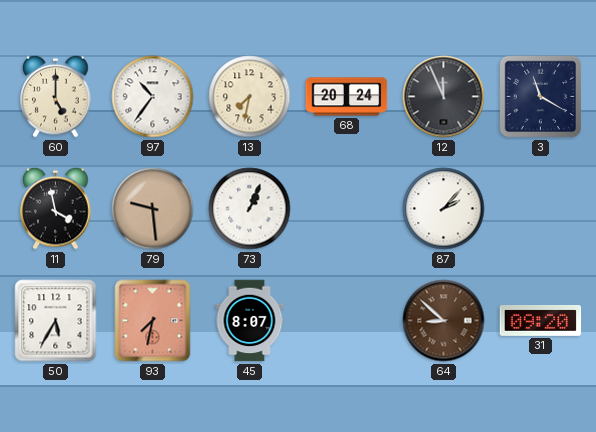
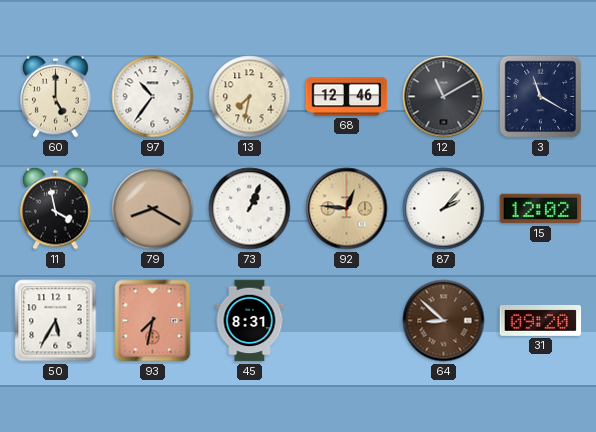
68: 20:24 -> 12:46 (347, 97)
12: 11:56 -> 11:10 (444, 97)
79: 9:29 -> 8:20 (153, 209)
92: none -> 12:46 (347, 209)
15: none -> 12:02 (541, 209)
45: 8:07 -> 8:31 (250, 321)
